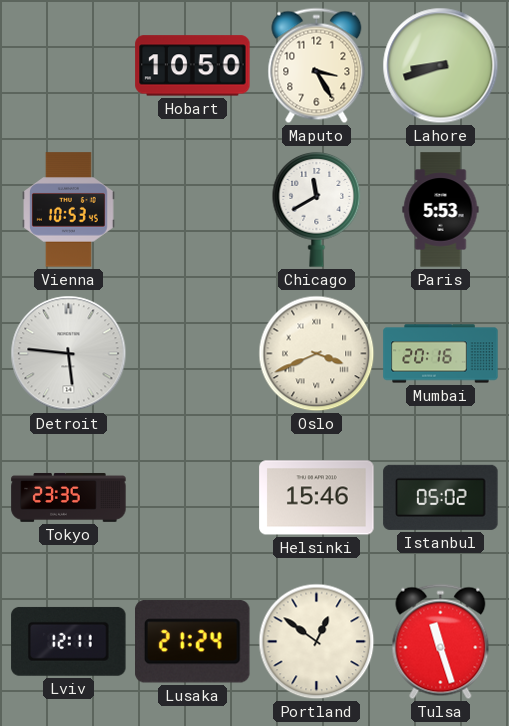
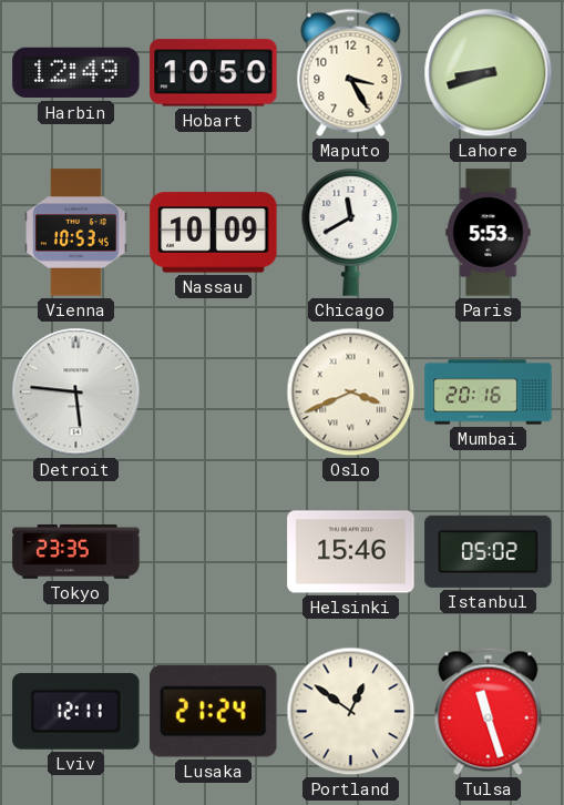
Harbin: none -> 12:49 (76, 73)
Nassau: none -> 10:09 (214, 233)
